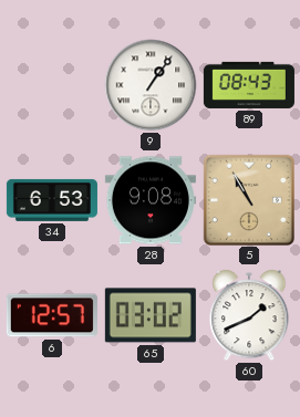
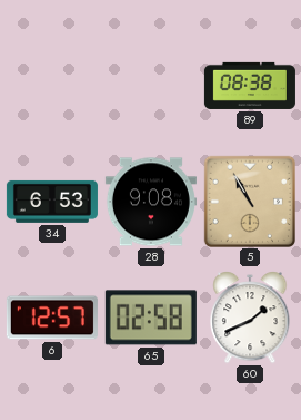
9: 1:06 -> none (151, 85)
89: 08:43 -> 08:38 (250, 86)
65: 03:02 -> 02:58 (151, 318)
